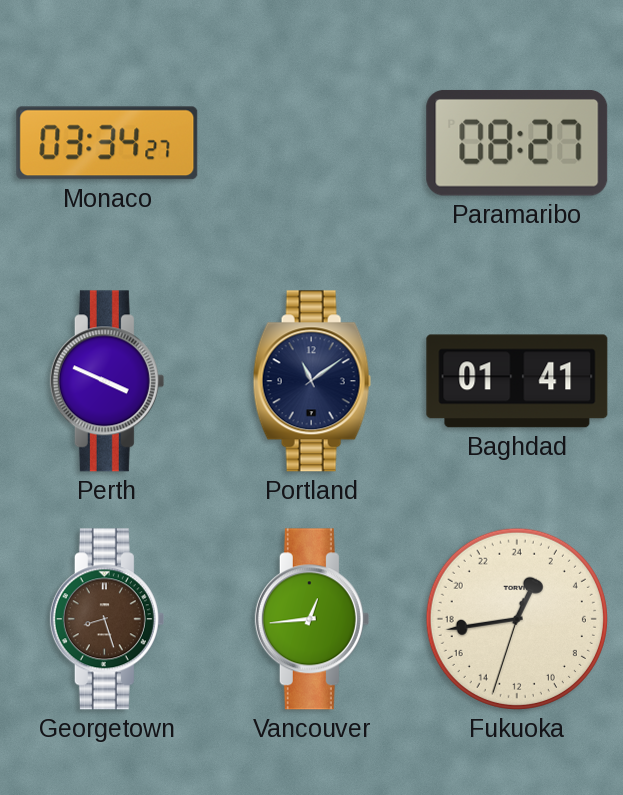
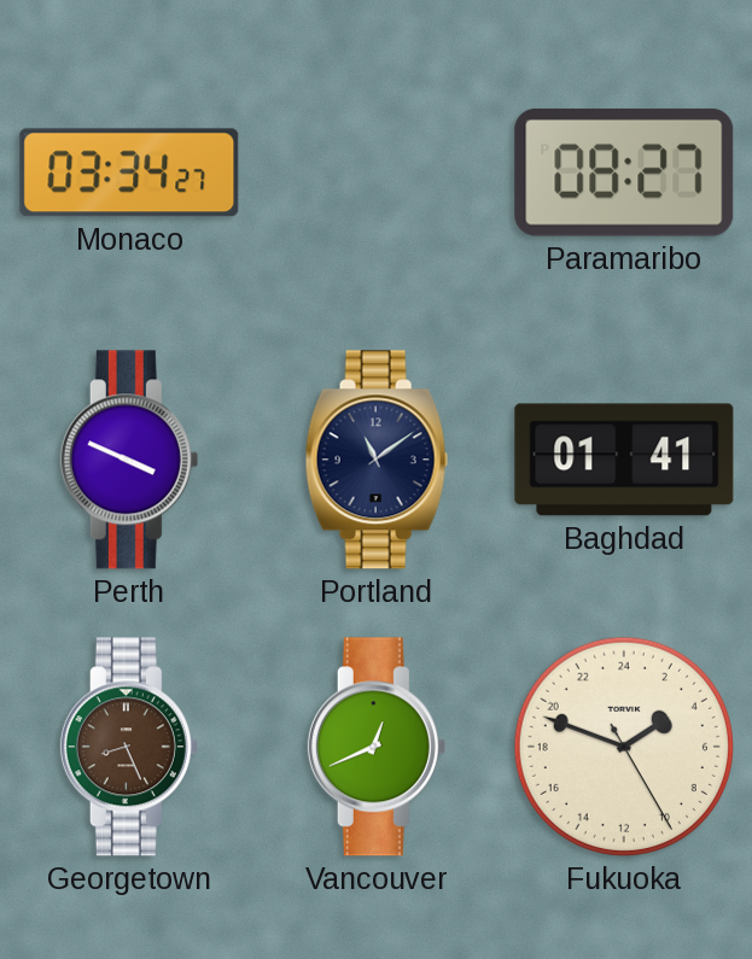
Georgetown: 8:27 -> 8:26 (129, 747)
Vancouver: 12:44 -> 12:41 (377, 747)
Fukuoka: 1:43 -> 3:48 (624, 747)
